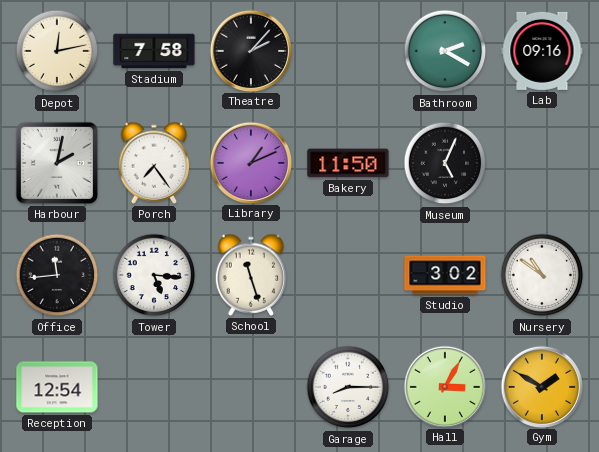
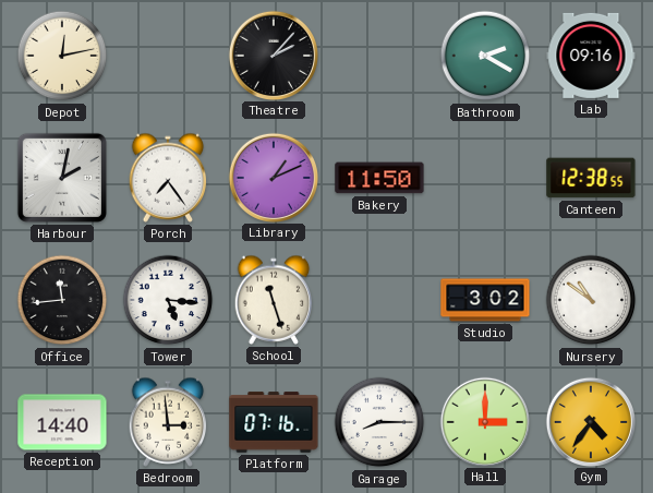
Stadium: 7:58 -> none (154, 51)
Museum: 5:04 -> none (445, 163)
Canteen: none -> 12:38 (591, 178)
Reception: 12:54 -> 14:40 (62, 422)
Bedroom: none -> 2:59 (168, 422)
Platform: none -> 07:16 (274, 422)
Hall: 3:05 -> 3:00 (484, 421)
Gym: 1:50 -> 4:36 (590, 421)
